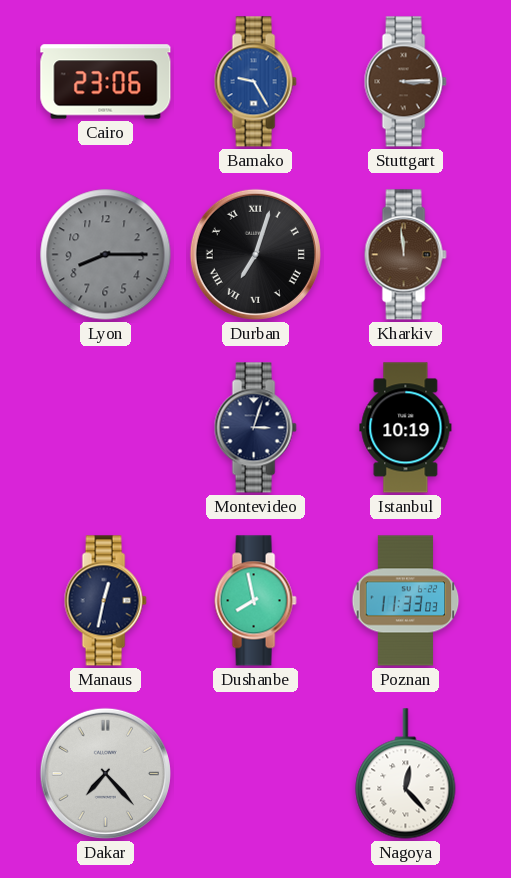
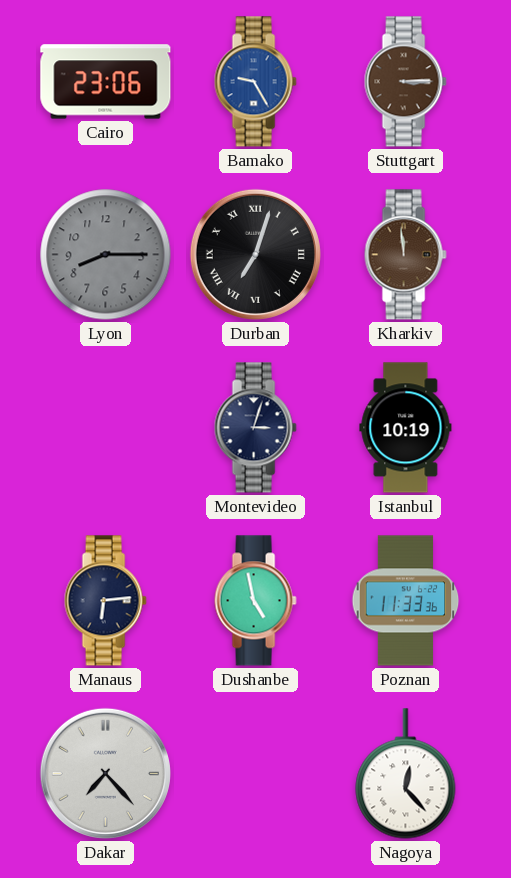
Manaus: 12:32 -> 6:14 (105, 601)
Dushanbe: 7:58 -> 4:58 (255, 601)
Poznan: 11:33:03 -> 11:33:36 (406, 601)
